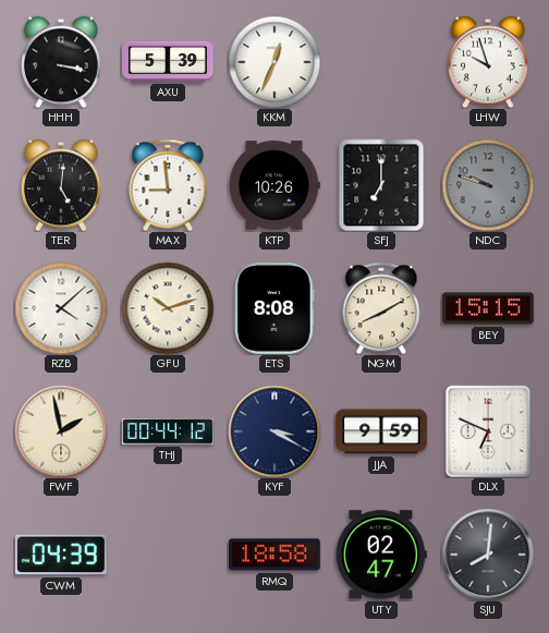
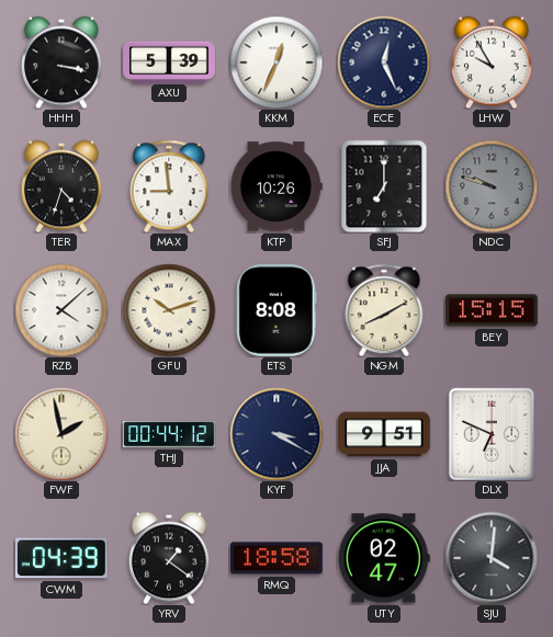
ECE: none -> 12:26 (384, 62)
LHW: 9:57 -> 9:55 (492, 62)
TER: 5:01 -> 4:33 (61, 186)
JJA: 9:59 -> 9:51 (384, 434)
YRV: none -> 1:21 (169, 558)
SJU: 8:01 -> 4:01 (492, 558)
